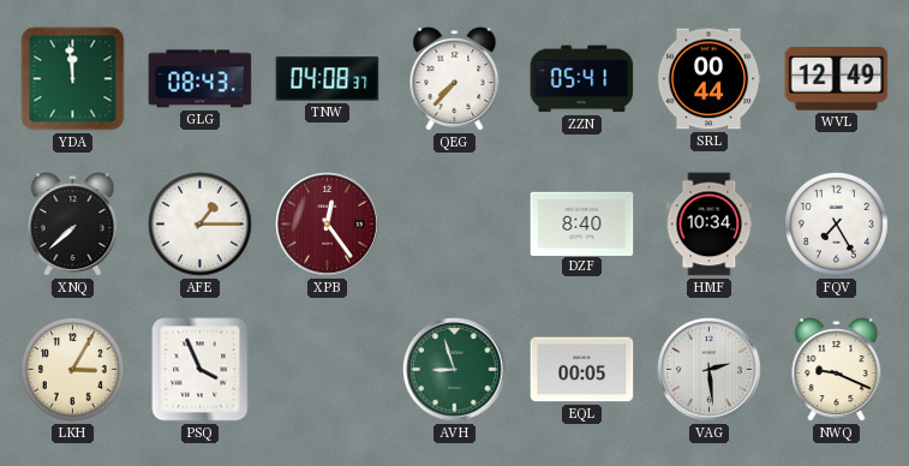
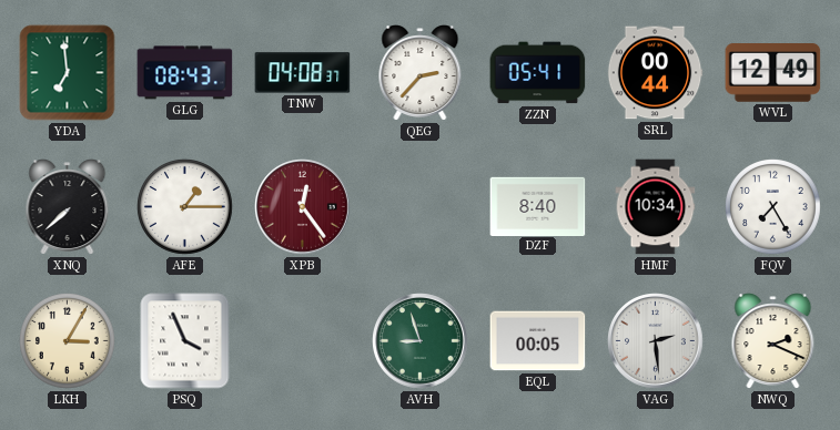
YDA: 11:59 -> 6:59 (68, 73)
QEG: 7:37 -> 2:37 (421, 73)
NWQ: 9:19 -> 2:19 (773, 341)
